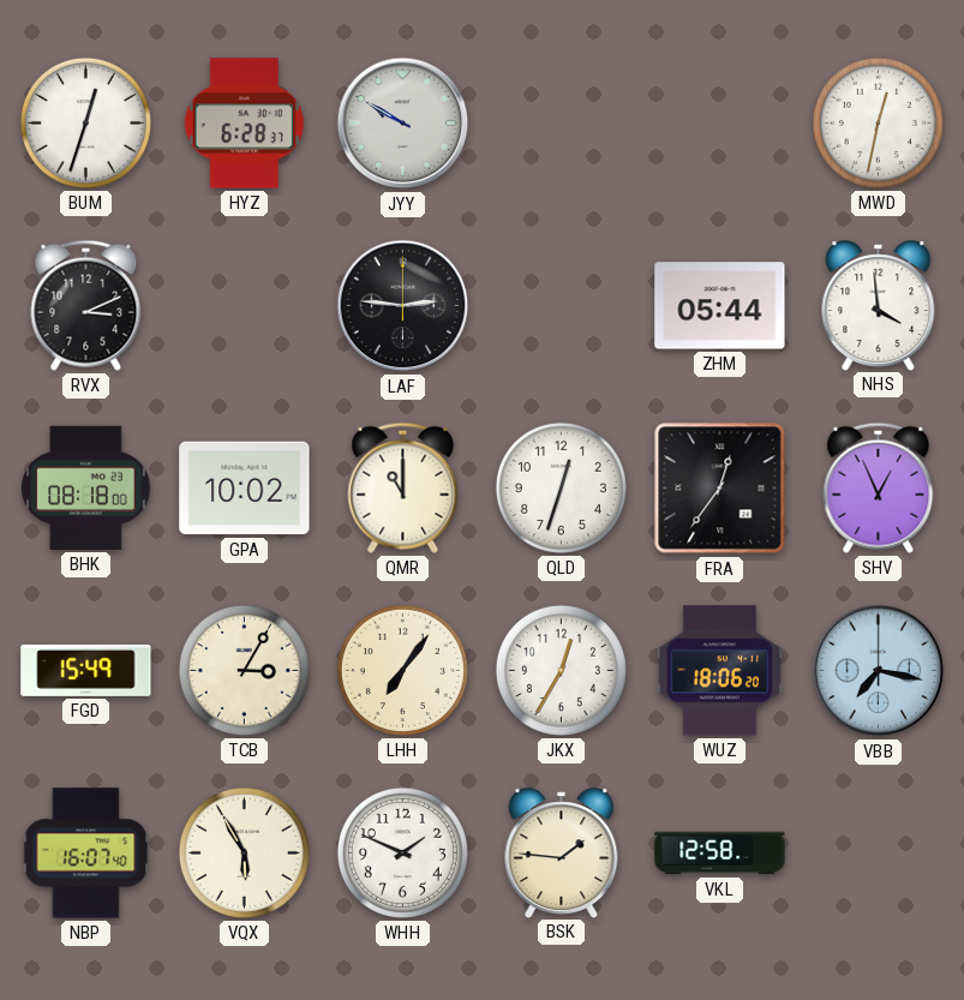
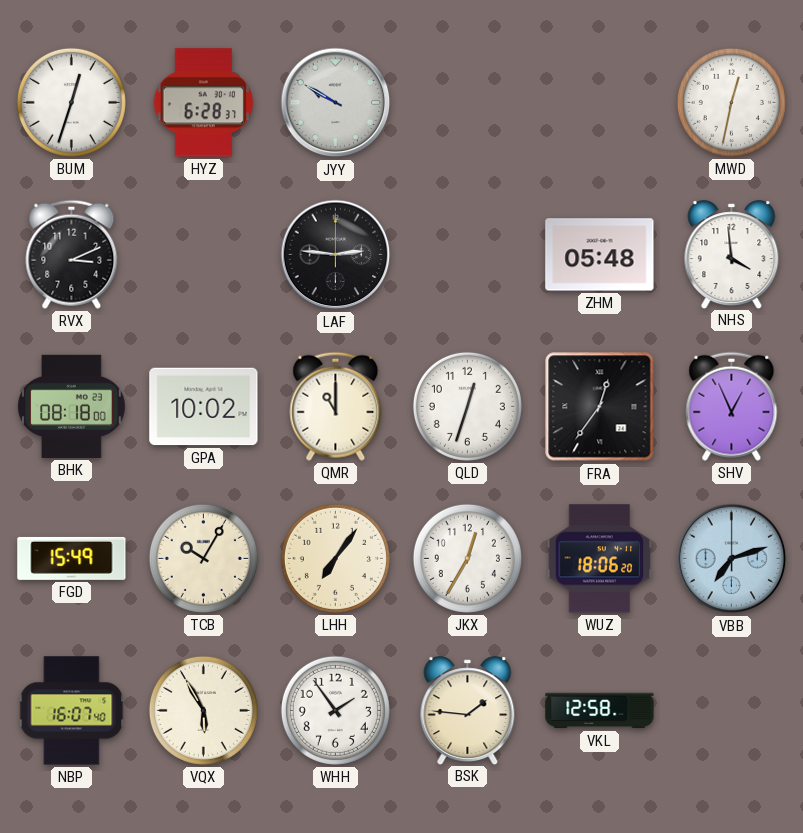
ZHM: 05:44 -> 05:48 (600, 255)
TCB: 3:05 -> 10:05 (203, 558)
VBB: 7:17 -> 7:12 (732, 559)
WHH: 1:49 -> 1:54 (335, 710)
